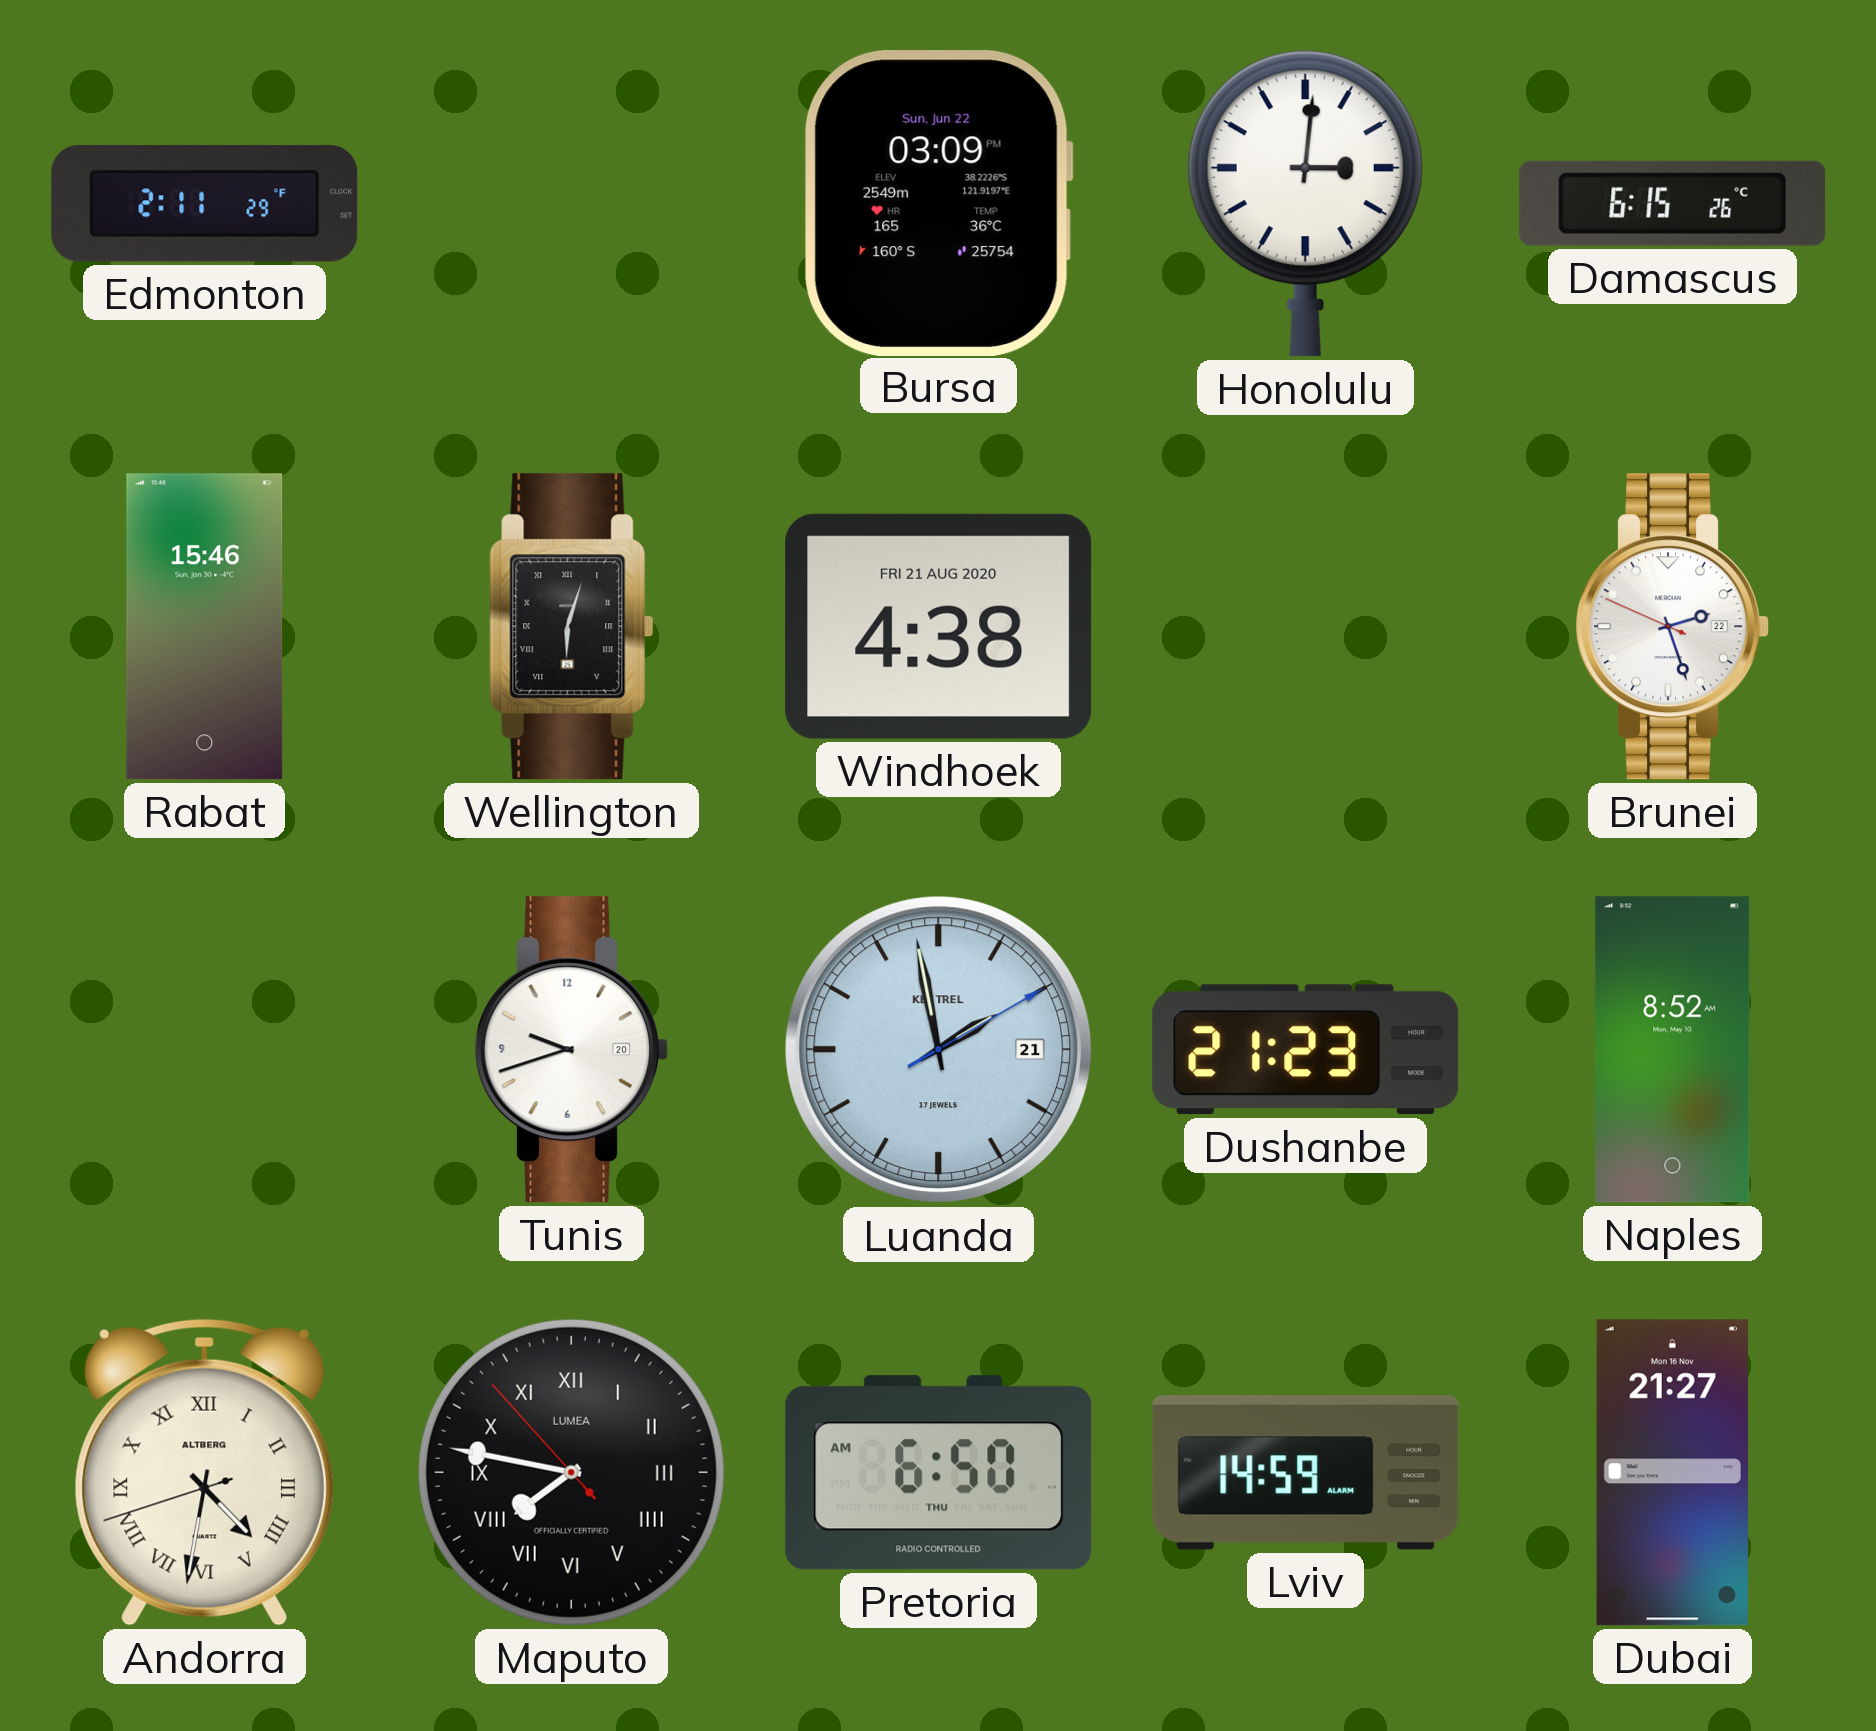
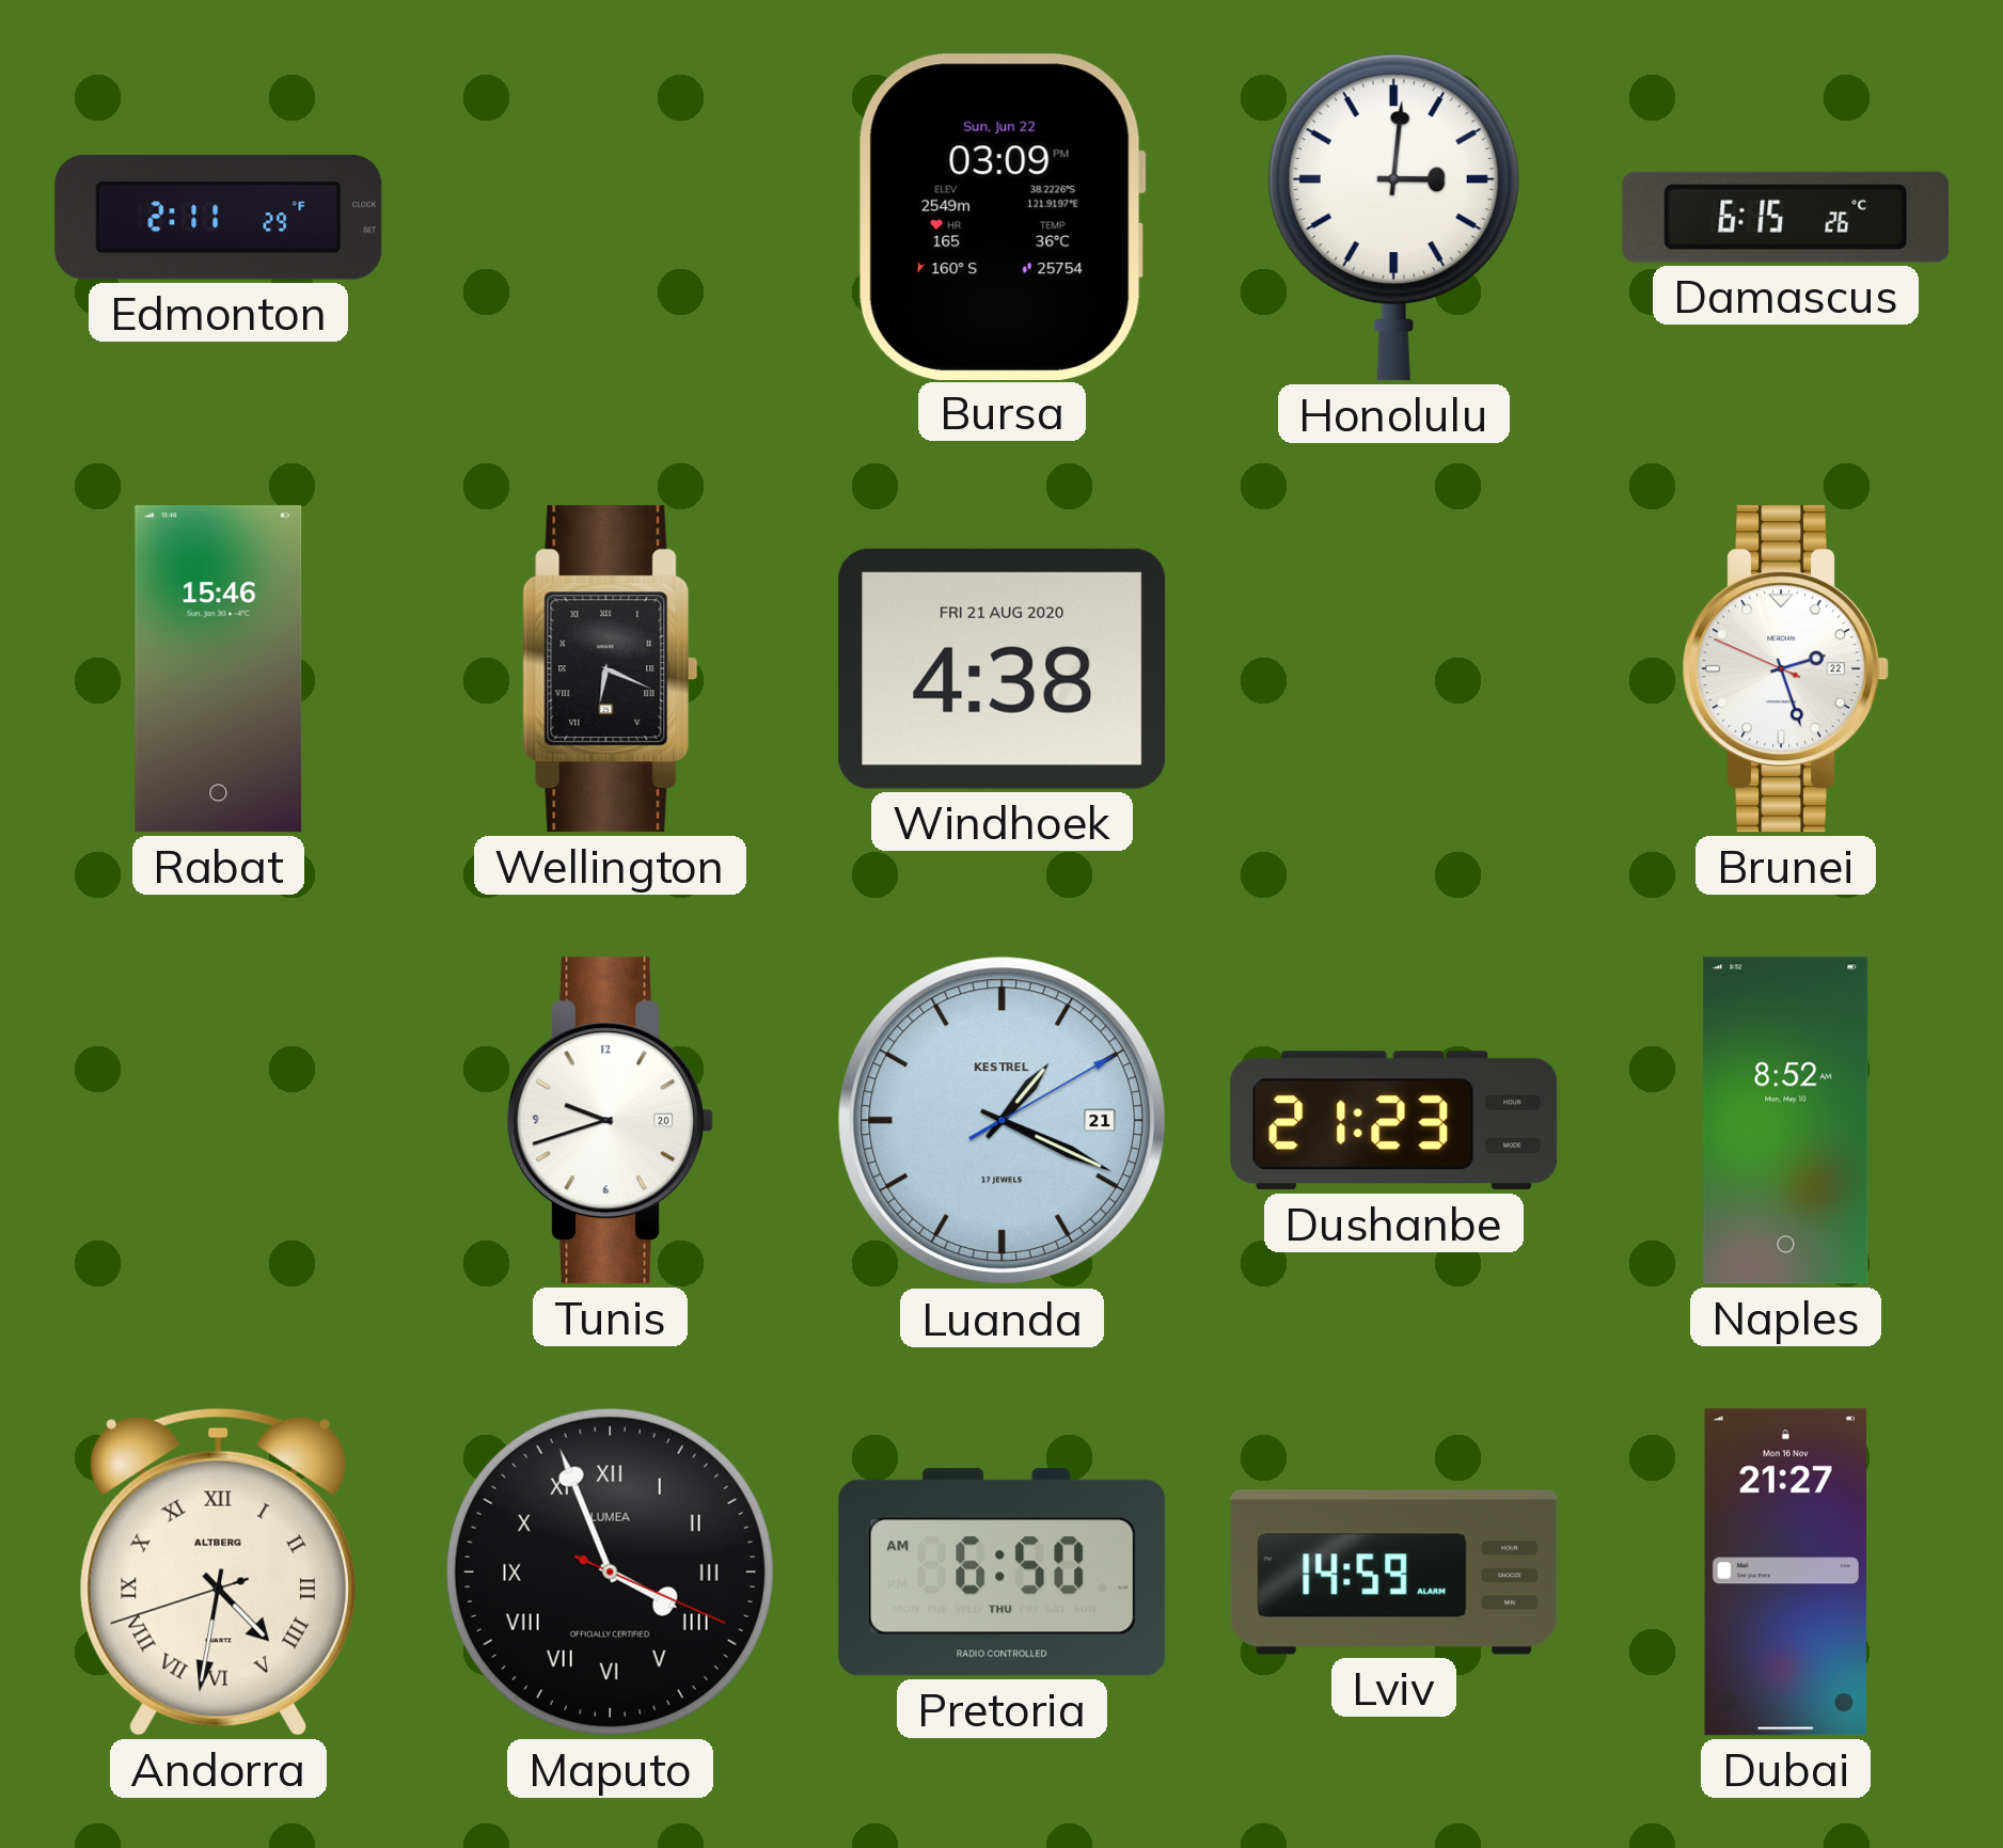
Wellington: 6:03 -> 6:19 (611, 669)
Luanda: 1:58 -> 1:19 (1003, 1121)
Maputo: 7:46 -> 3:56 (610, 1571)
